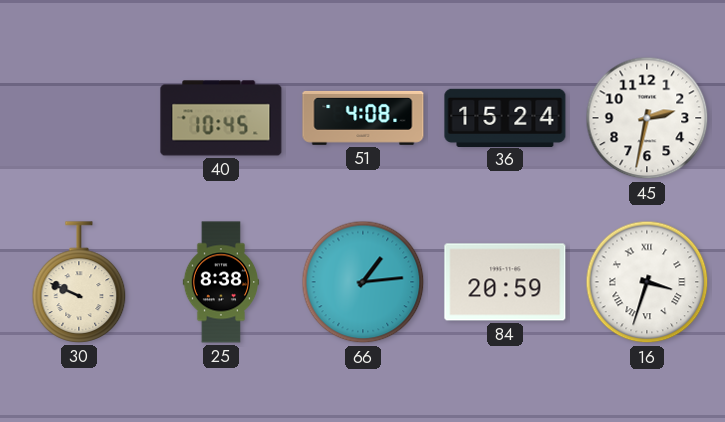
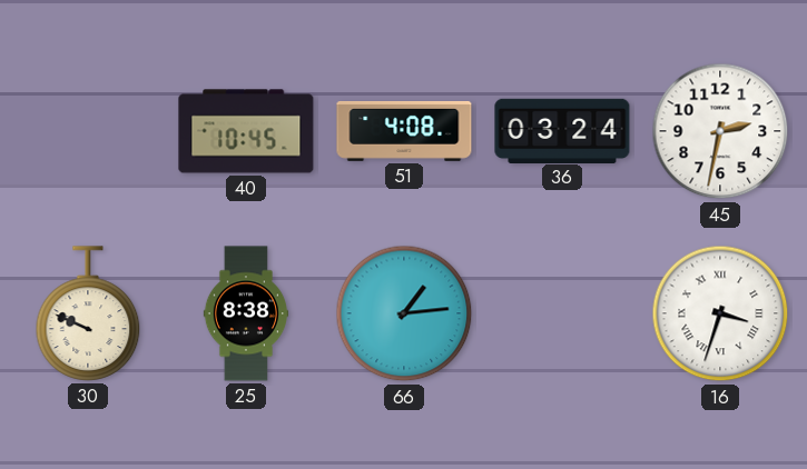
36: 15:24 -> 03:24 (562, 130)
84: 20:59 -> none (505, 282)
